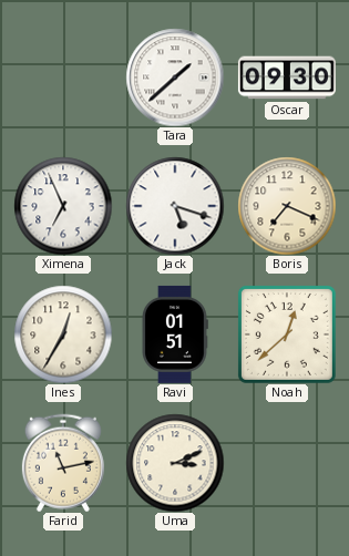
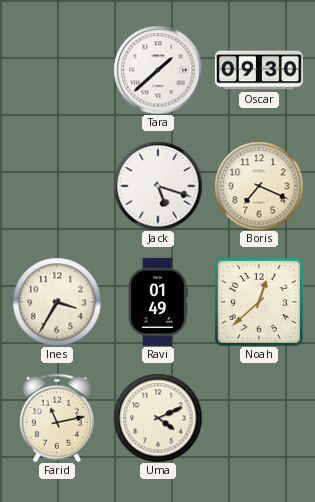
Ximena: 6:56 -> none (63, 206)
Ines: 12:35 -> 3:35 (57, 302)
Ravi: 01:51 -> 01:49 (158, 302)
Uma: 3:11 -> 4:11 (158, 418)
